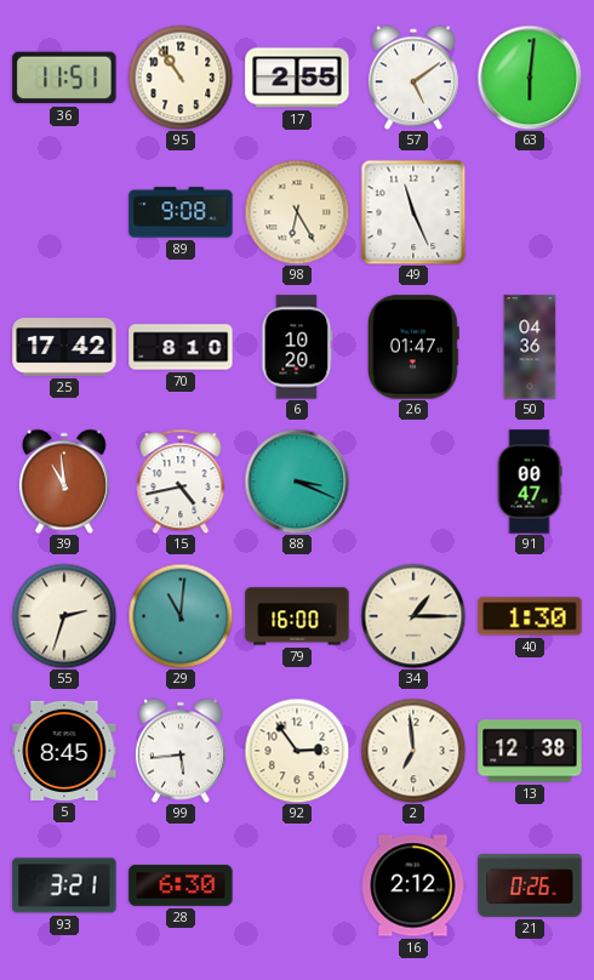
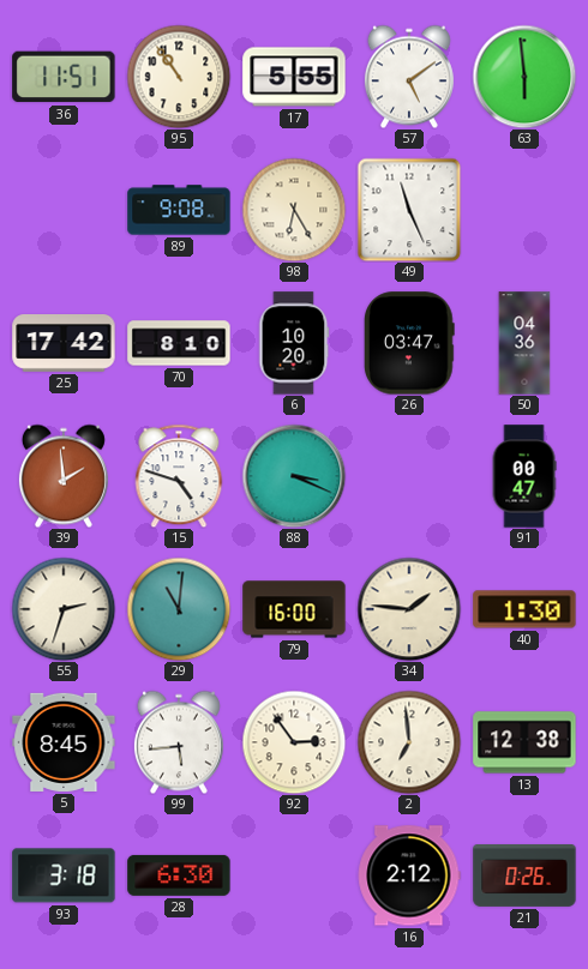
17: 2:55 -> 5:55 (294, 77)
63: 6:01 -> 5:59 (524, 77)
26: 01:47 -> 03:47 (410, 343)
39: 10:59 -> 1:59 (64, 476)
15: 4:43 -> 4:48 (179, 476)
34: 1:15 -> 1:46 (409, 609)
93: 3:21 -> 3:18 (64, 875)
